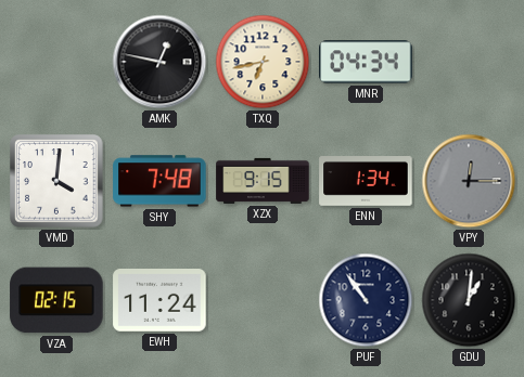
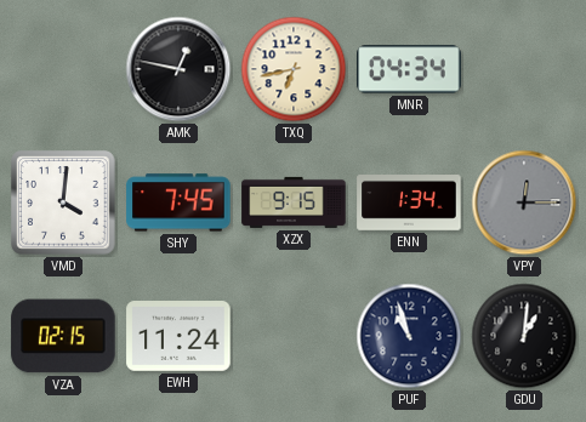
SHY: 7:48 -> 7:45 (178, 203)
PUF: 10:54 -> 10:57 (409, 336)
